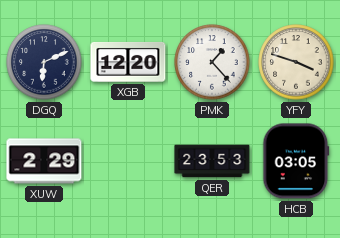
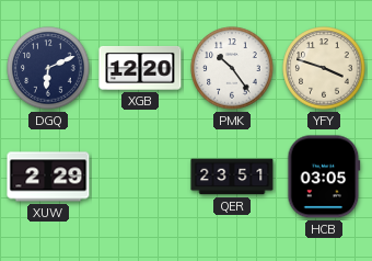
PMK: 1:23 -> 10:24 (232, 68)
QER: 23:53 -> 23:51 (232, 177)
